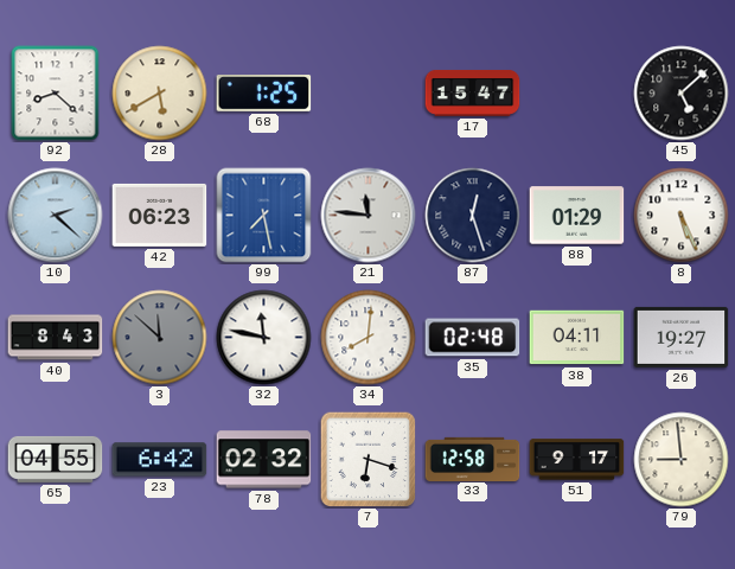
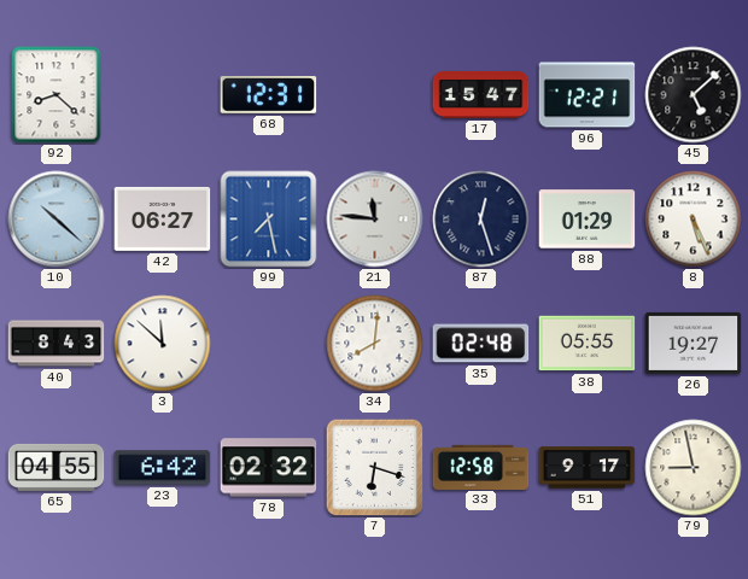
28: 5:40 -> none (160, 94)
68: 1:25 -> 12:31 (269, 95)
96: none -> 12:21 (588, 95)
10: 2:22 -> 10:22 (57, 220)
42: 06:23 -> 06:27 (163, 218)
3 dial: grey -> white (163, 344)
32: 11:47 -> none (264, 338)
38: 04:11 -> 05:55 (588, 344)
79: 8:59 -> 8:58 (694, 468)
